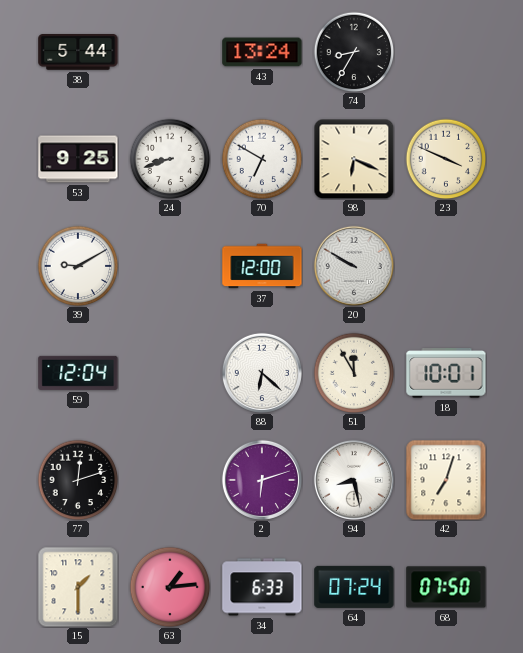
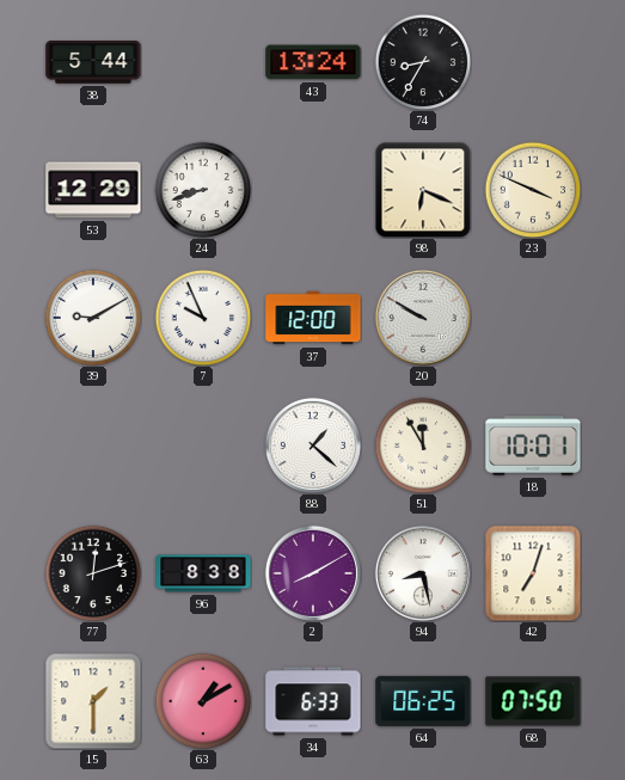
53: 9:25 -> 12:29 (93, 190)
70: 6:50 -> none (262, 159)
7: none -> 9:56 (203, 318)
59: 12:04 -> none (78, 373)
88: 6:22 -> 1:22 (313, 446)
96: none -> 8:38 (203, 573)
2: 6:12 -> 8:10 (313, 573)
63: 1:14 -> 1:10 (203, 701)
64: 07:24 -> 06:25 (423, 701)
